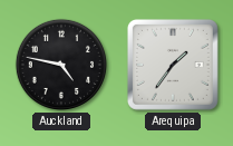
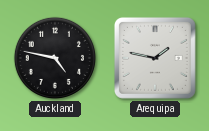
Arequipa: 1:36 -> 1:47 (155, 58)
